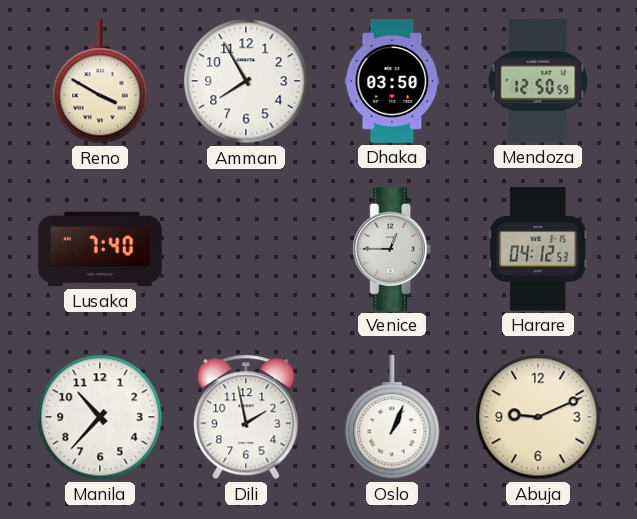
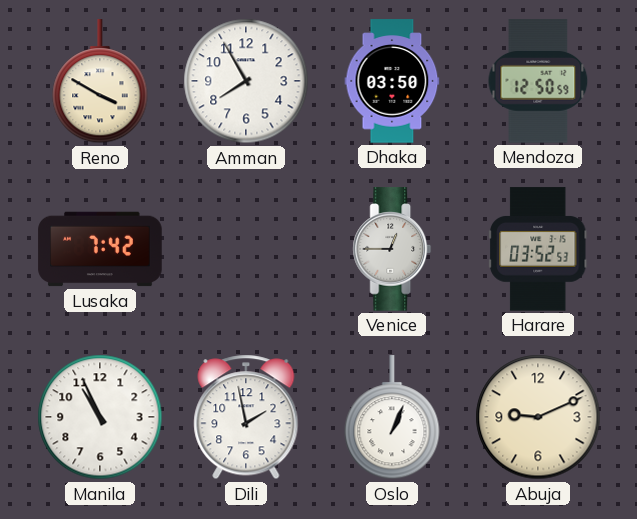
Lusaka: 7:40 -> 7:42 (100, 249)
Harare: 04:12 -> 03:52 (539, 249)
Manila: 10:37 -> 10:56 (100, 417)
